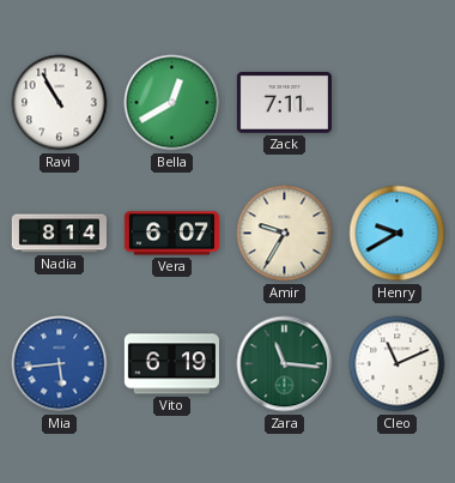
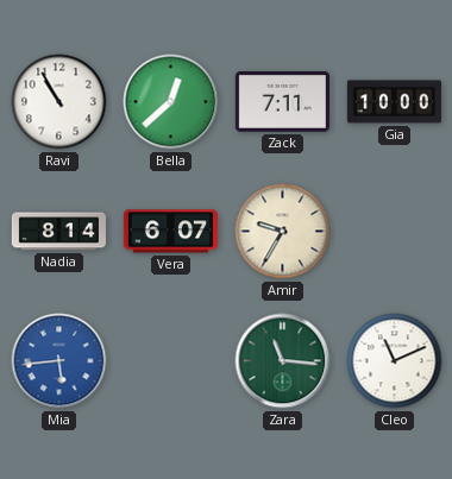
Bella: 12:40 -> 12:38 (171, 102)
Gia: none -> 10:00 (394, 102)
Henry: 9:40 -> none (398, 234)
Vito: 6:19 -> none (171, 364)
